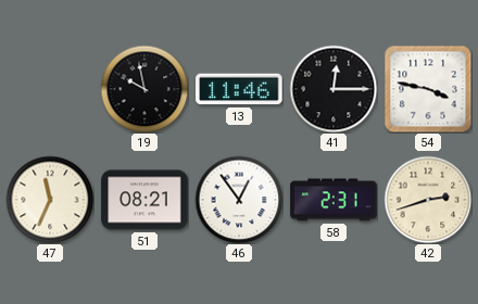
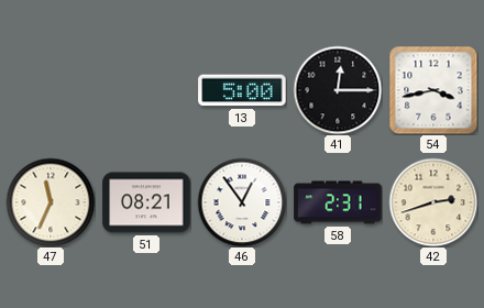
19: 9:58 -> none (144, 89)
13: 11:46 -> 5:00 (242, 90)
54: 3:47 -> 3:43 (433, 90)
